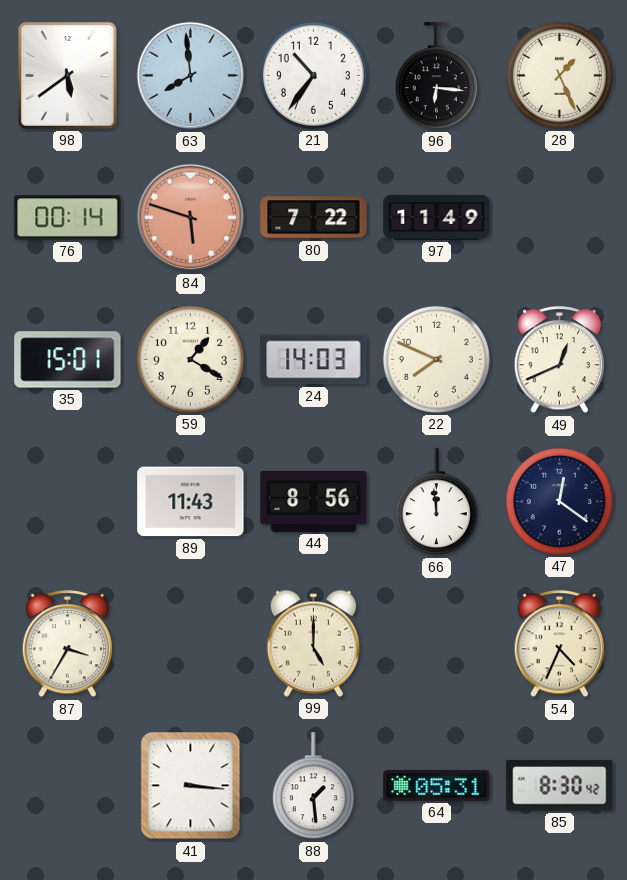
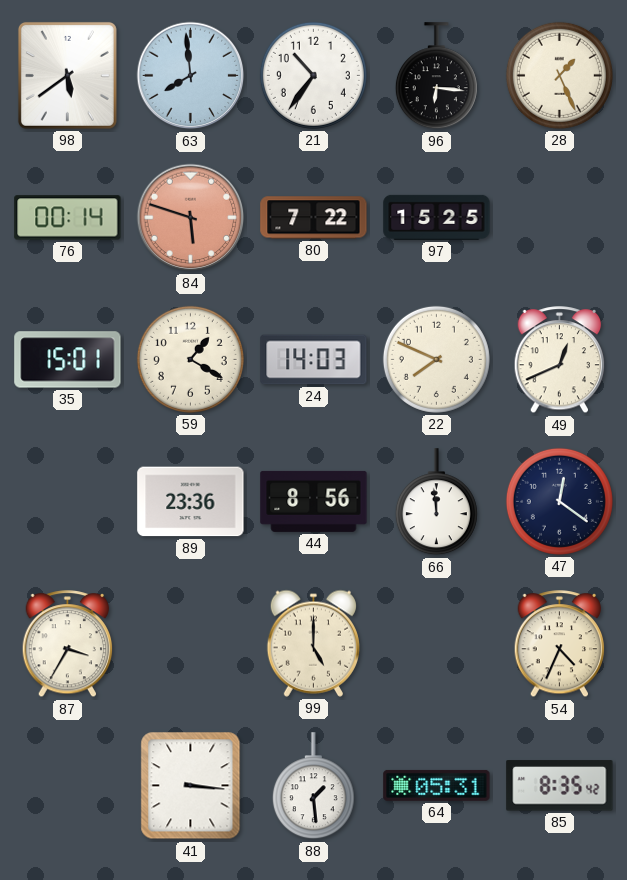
97: 11:49 -> 15:25 (437, 217)
89: 11:43 -> 23:36 (191, 502)
85: 8:30 -> 8:35 (560, 786)
